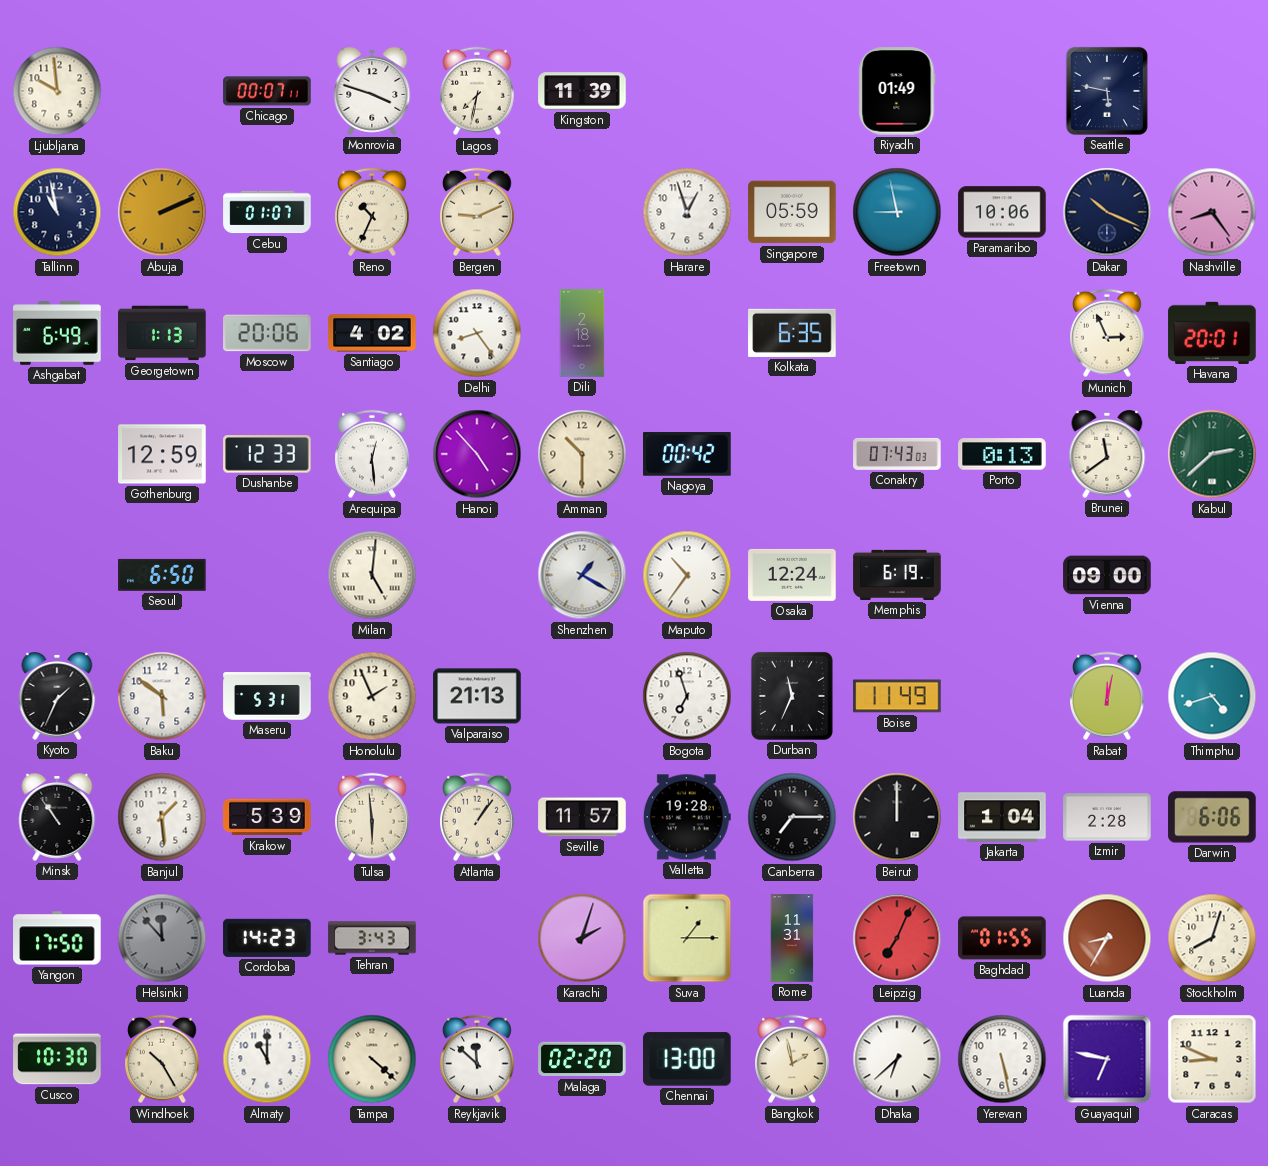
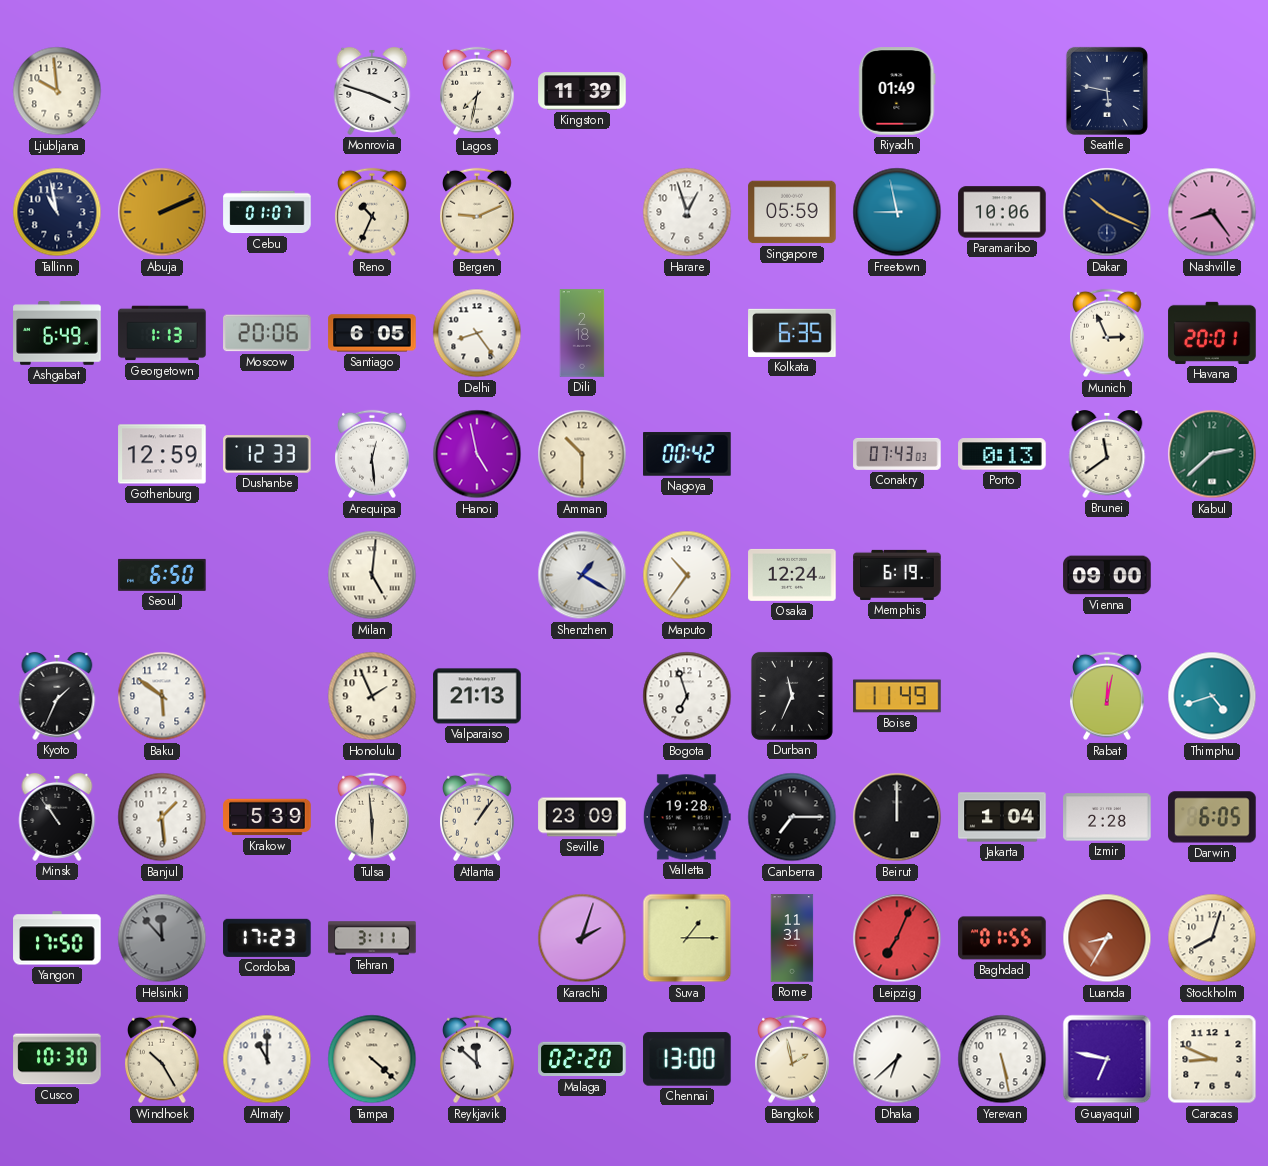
Chicago: 00:07 -> none (267, 91)
Santiago: 4:02 -> 6:05 (372, 333)
Hanoi: 4:53 -> 4:58 (477, 454)
Maseru: 5:31 -> none (267, 696)
Seville: 11:57 -> 23:09 (582, 817)
Darwin: 6:06 -> 6:05 (1212, 817)
Cordoba: 14:23 -> 17:23 (267, 938)
Tehran: 3:43 -> 3:11 (372, 938)
